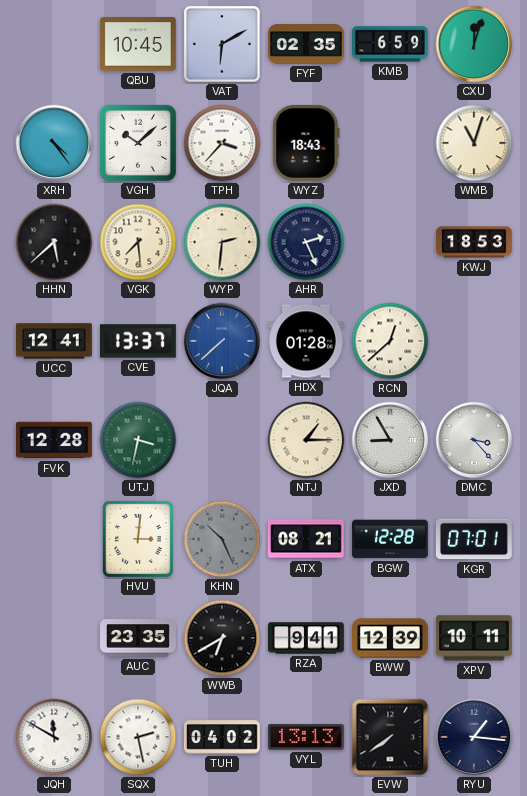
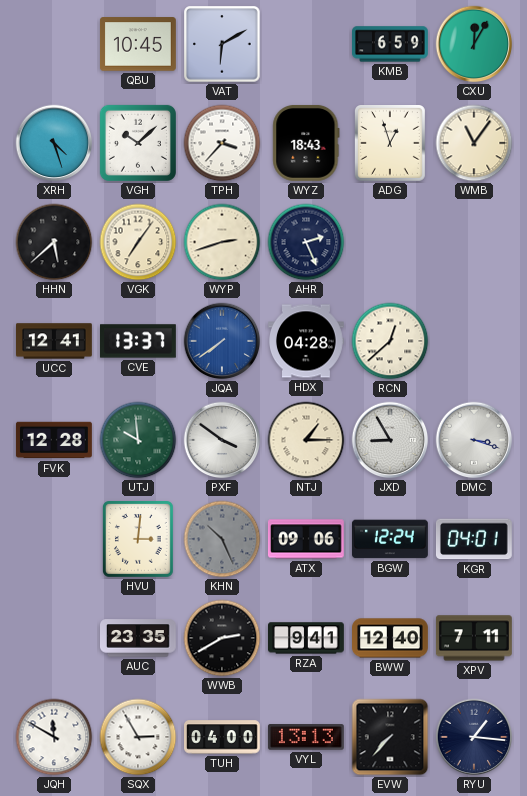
FYF: 02:35 -> none (307, 44)
CXU: 12:03 -> 12:05 (474, 44)
XRH: 4:24 -> 4:27 (54, 143)
ADG: none -> 12:57 (390, 144)
WMB: 11:03 -> 11:06 (474, 143)
VGK: 7:29 -> 7:06 (138, 242)
WYP: 2:31 -> 2:42 (222, 242)
KWJ: 18:53 -> none (475, 242)
JQA: 7:38 -> 7:39 (222, 341)
HDX: 01:28 -> 04:28 (307, 341)
UTJ: 3:32 -> 9:59 (138, 440)
PXF: none -> 3:51 (222, 440)
DMC: 3:23 -> 3:18 (474, 440)
ATX: 08:21 -> 09:06 (306, 539)
BGW: 12:28 -> 12:24 (390, 539)
KGR: 07:01 -> 04:01 (474, 539)
WWB: 6:40 -> 2:40 (222, 638)
BWW: 12:39 -> 12:40 (391, 638)
XPV: 10:11 -> 7:11 (474, 638)
SQX: 2:28 -> 2:55 (138, 737)
TUH: 04:02 -> 04:00 (223, 737)
EVW: 7:39 -> 7:37 (390, 737)
